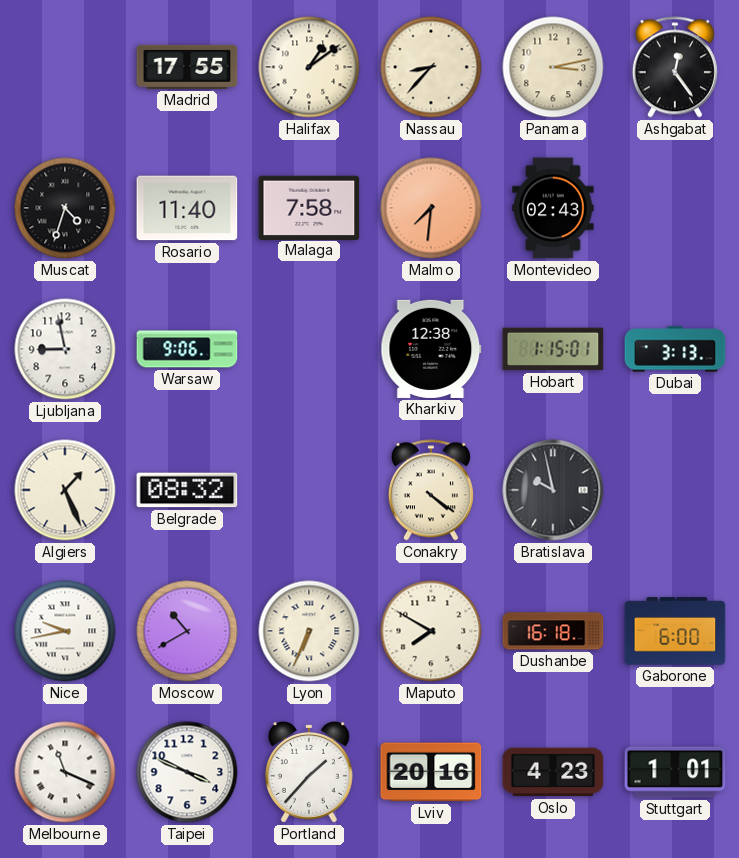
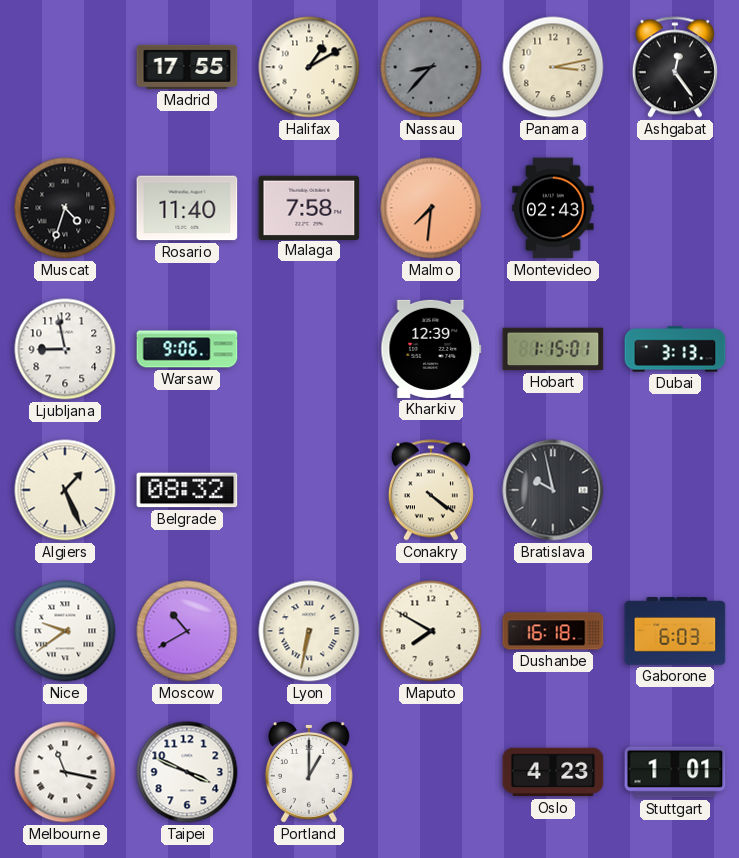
Halifax: 1:09 -> 1:10 (309, 67)
Nassau dial: cream -> grey (431, 67)
Kharkiv: 12:38 -> 12:39 (431, 349)
Nice: 9:43 -> 9:39 (65, 631)
Lyon: 6:34 -> 6:32 (309, 631)
Gaborone: 6:00 -> 6:03 (675, 631)
Melbourne: 11:19 -> 11:17 (65, 772)
Portland: 1:37 -> 1:00 (309, 772)
Lviv: 20:16 -> none (431, 772)
